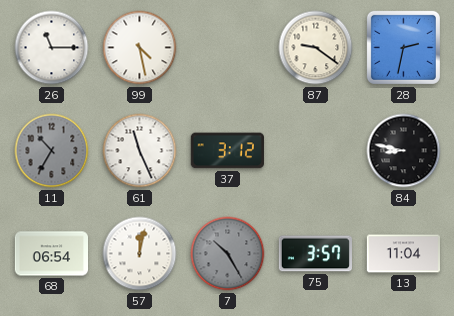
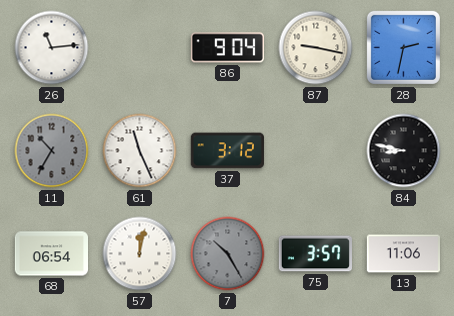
26: 11:15 -> 11:14 (52, 48)
99: 4:28 -> none (140, 48)
86: none -> 9:04 (227, 48)
87: 9:21 -> 9:17 (316, 48)
13: 11:04 -> 11:06 (403, 254)
